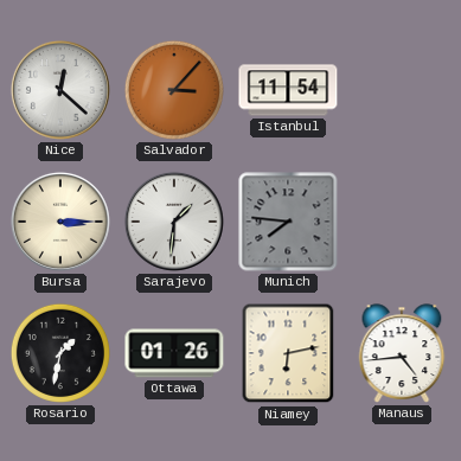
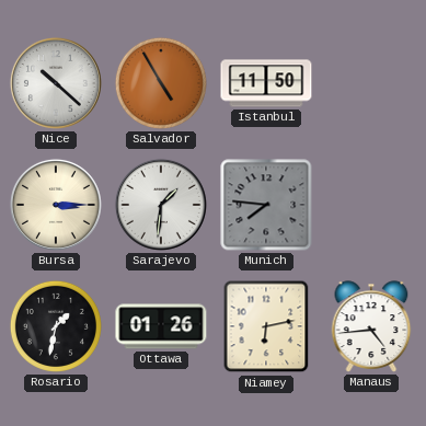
Nice: 12:22 -> 10:22 (56, 83)
Salvador: 3:07 -> 4:55 (161, 83)
Istanbul: 11:54 -> 11:50 (266, 83)
